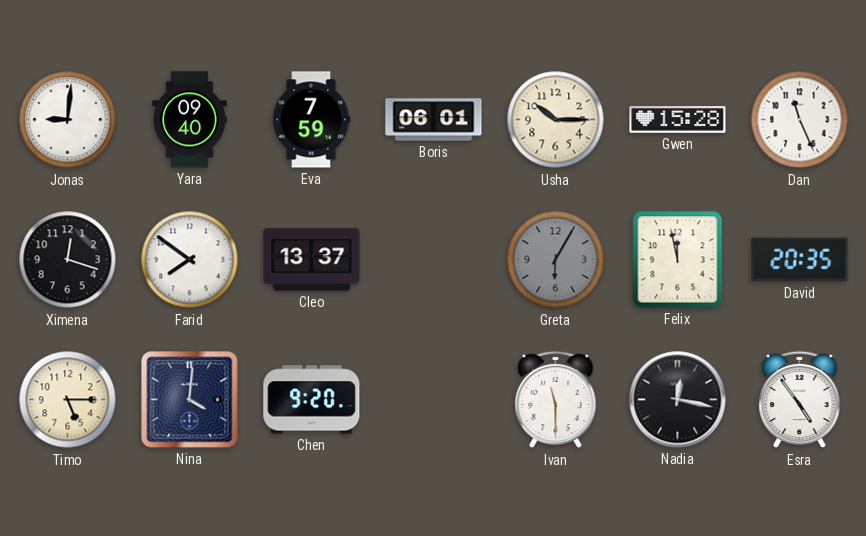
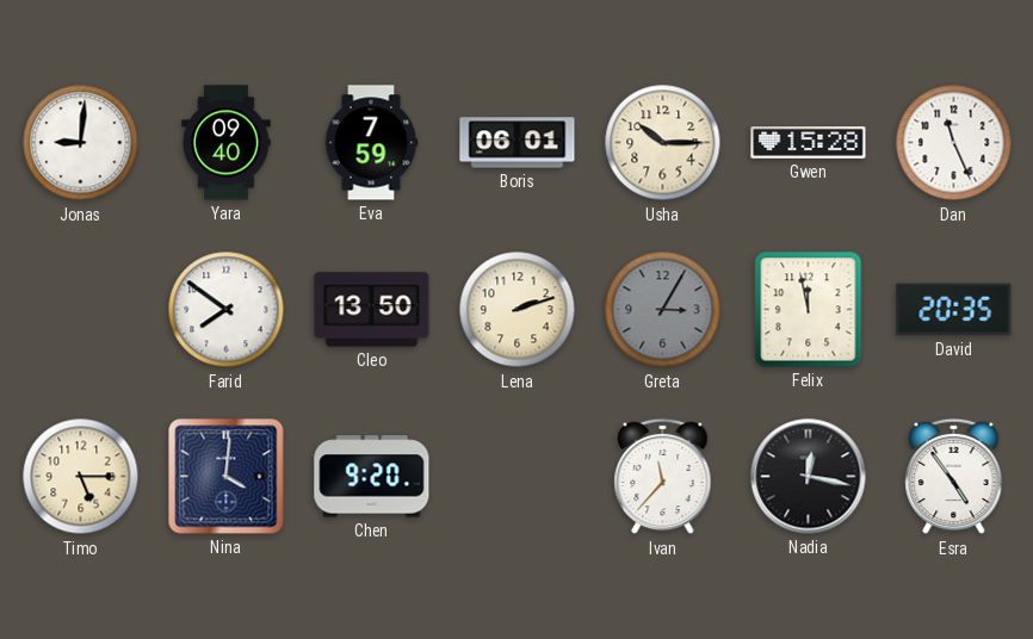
Ximena: 12:18 -> none (68, 260)
Cleo: 13:37 -> 13:50 (372, 310)
Lena: none -> 2:12 (518, 310)
Greta: 6:05 -> 3:05 (663, 310)
Ivan: 11:30 -> 11:37 (663, 477)
